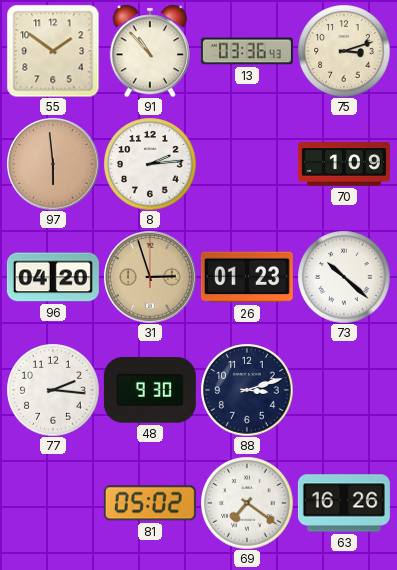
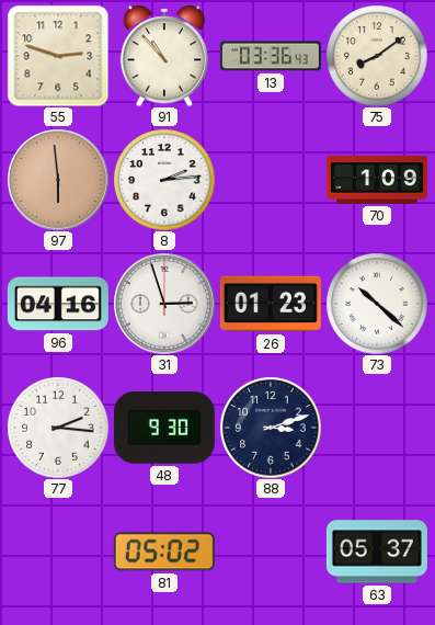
55: 1:51 -> 2:48 (58, 56)
75: 3:12 -> 8:09 (377, 56)
96: 04:20 -> 04:16 (58, 304)
31 dial: champagne -> white (164, 304)
69: 7:21 -> none (247, 503)
63: 16:26 -> 05:37 (377, 552)
